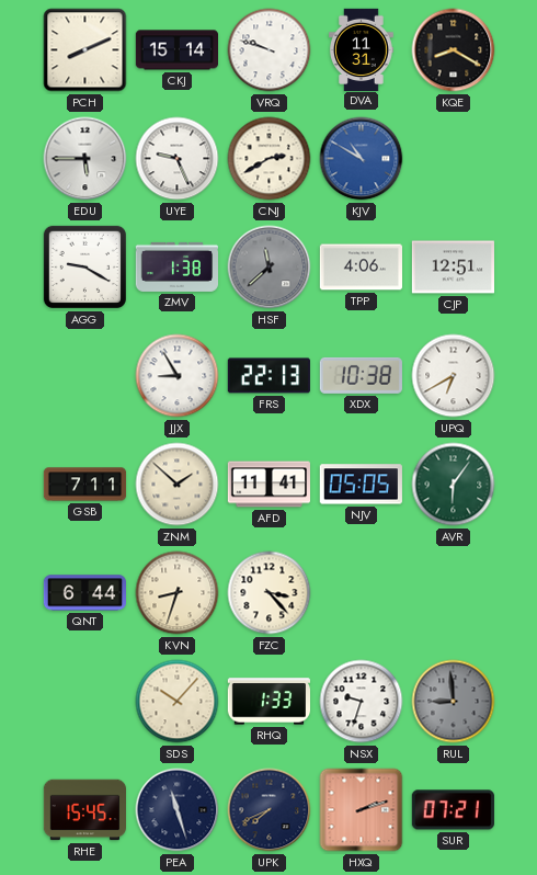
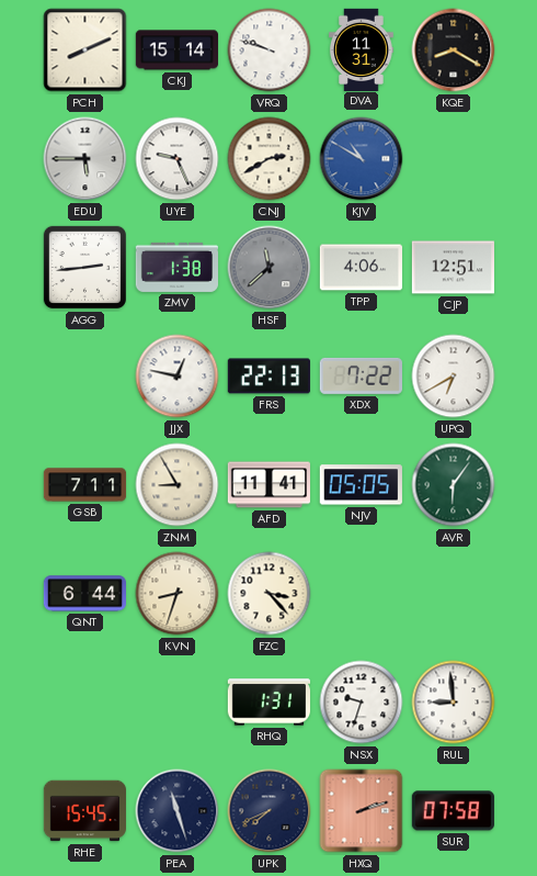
AGG: 9:20 -> 2:44 (84, 267)
JJX: 8:55 -> 12:47 (178, 377)
XDX: 10:38 -> 7:22 (361, 375)
ZNM: 1:52 -> 8:55 (178, 485)
SDS: 10:07 -> none (178, 702)
RHQ: 1:33 -> 1:31 (268, 703)
RUL dial: grey -> white (454, 703)
SUR: 07:21 -> 07:58 (453, 811)
